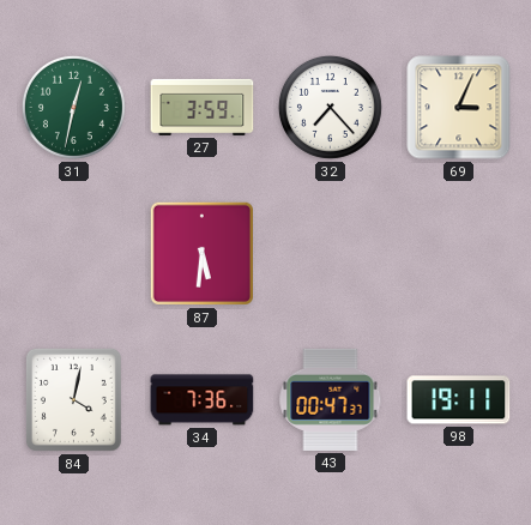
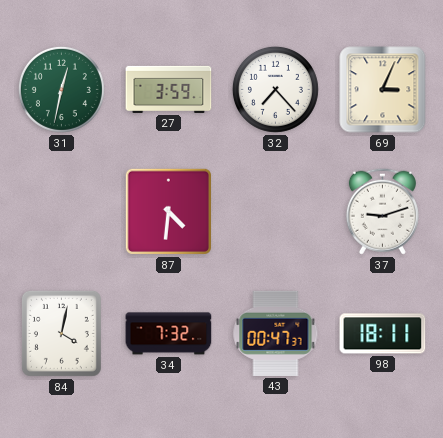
87: 5:31 -> 4:31 (168, 211)
37: none -> 9:12 (382, 211)
34: 7:36 -> 7:32 (169, 334)
98: 19:11 -> 18:11 (383, 334)
